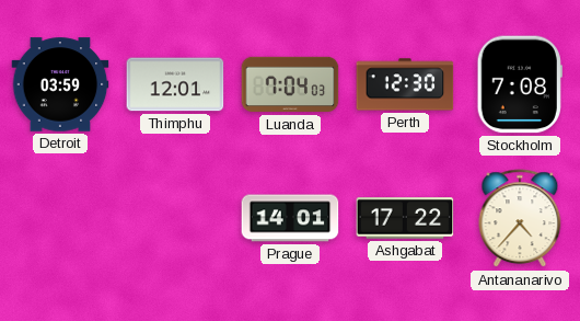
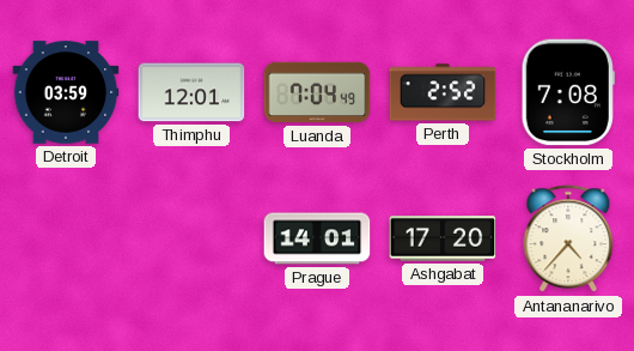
Luanda: 7:04:03 -> 7:04:49 (317, 92)
Perth: 12:30 -> 2:52 (443, 92)
Ashgabat: 17:22 -> 17:20 (443, 238)
